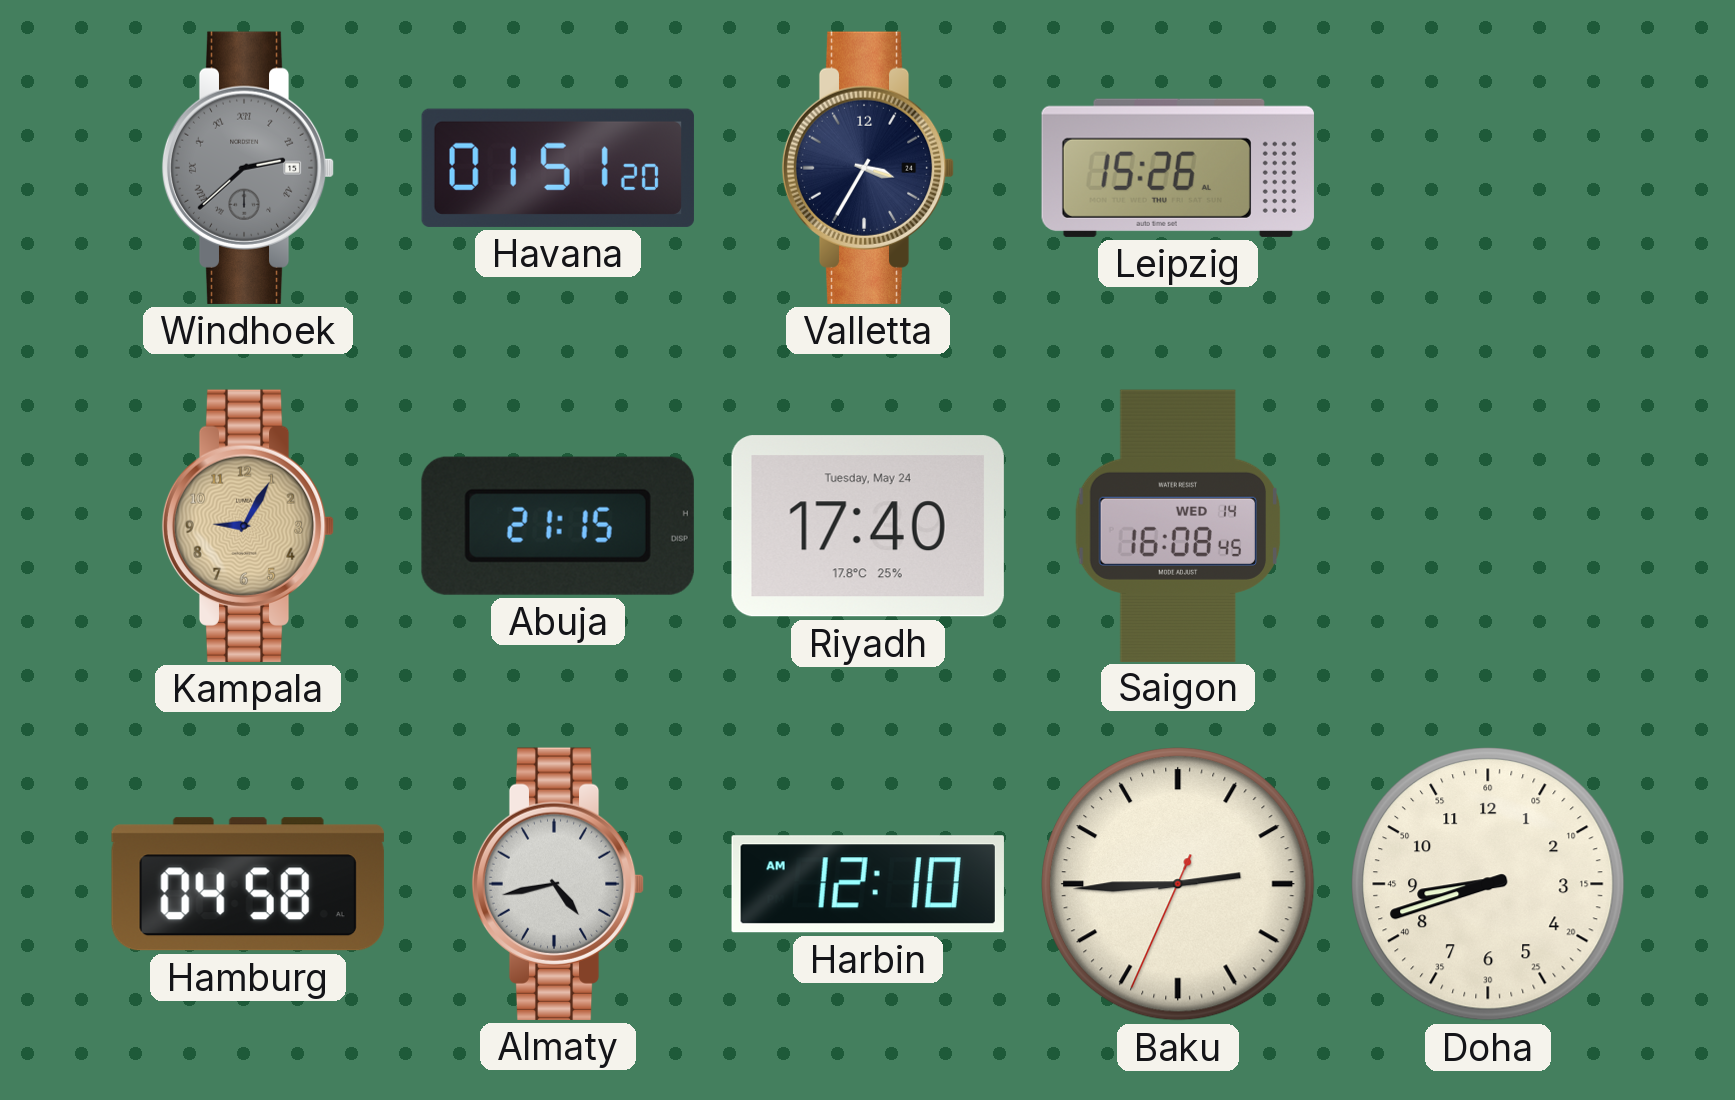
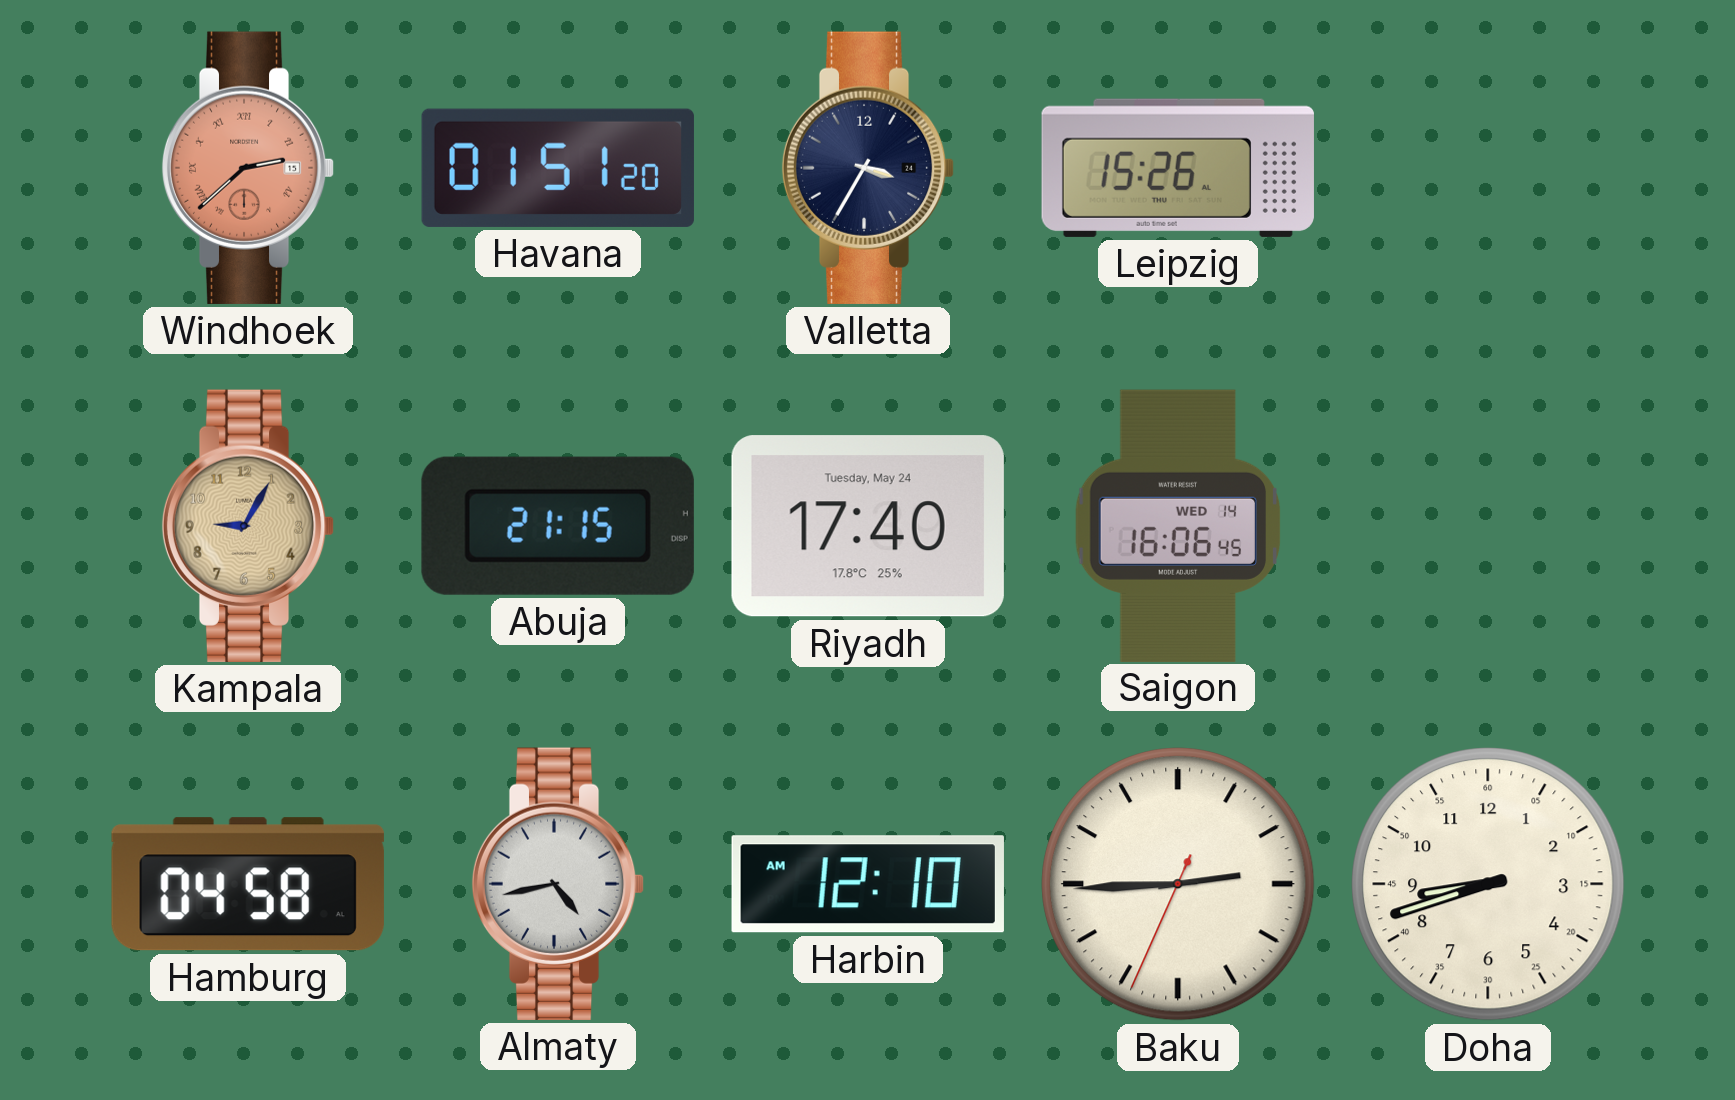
Windhoek dial: grey -> salmon (248, 168)
Saigon: 16:08 -> 16:06 (1178, 525)
